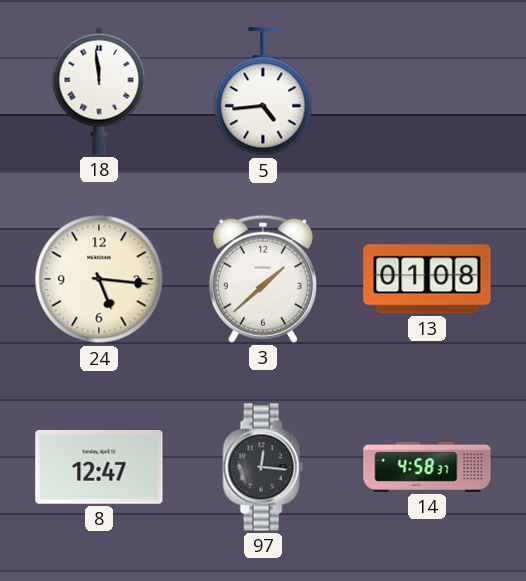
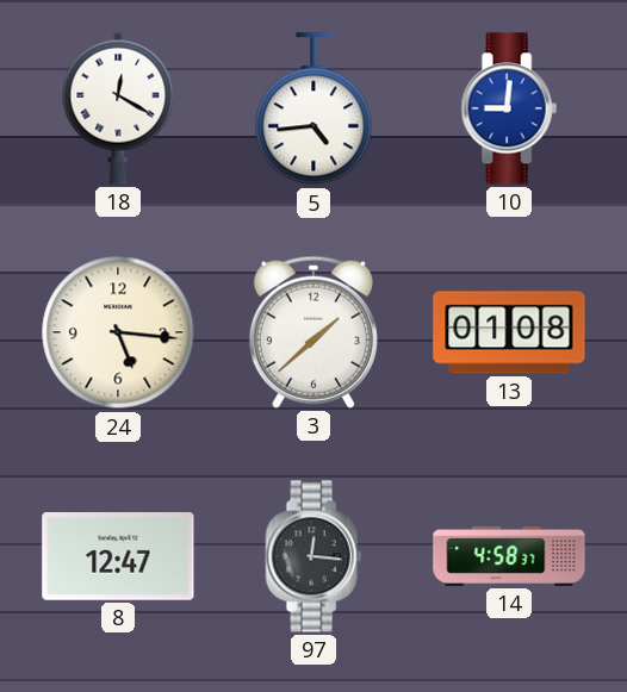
18: 11:59 -> 12:20 (118, 108)
10: none -> 9:01 (509, 108)
